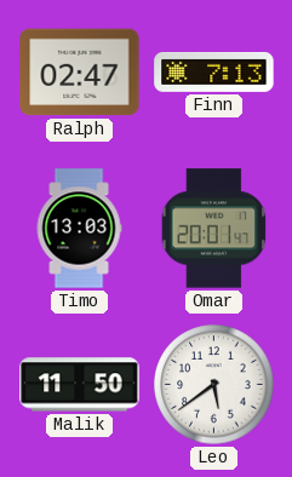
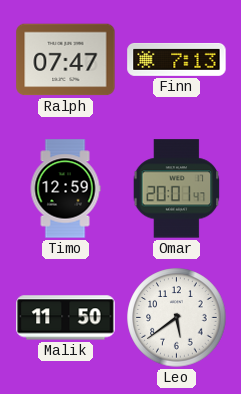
Ralph: 02:47 -> 07:47 (66, 60)
Timo: 13:03 -> 12:59 (65, 189)
